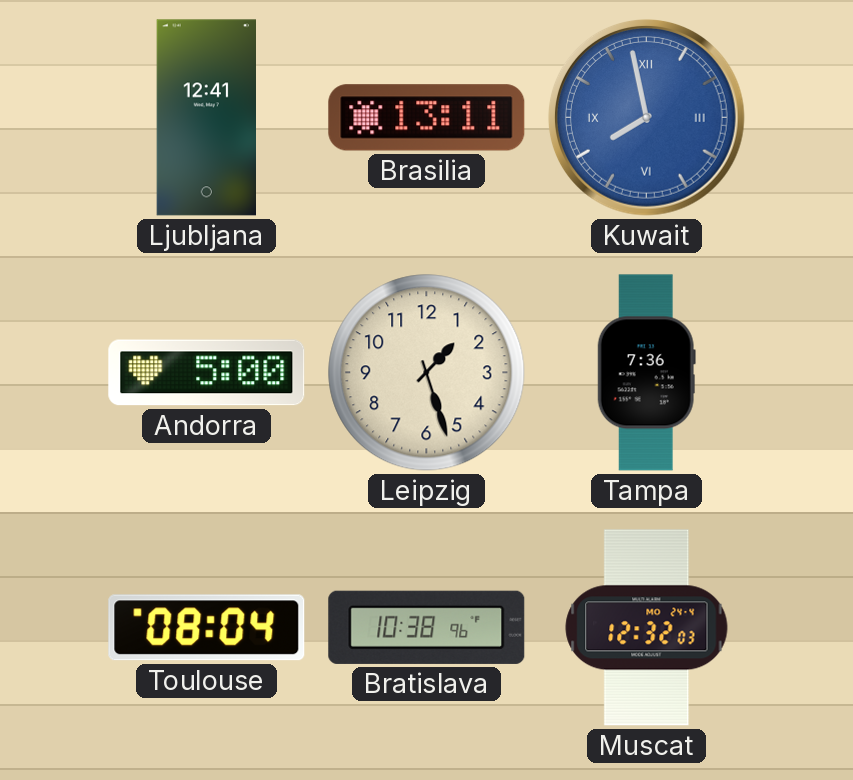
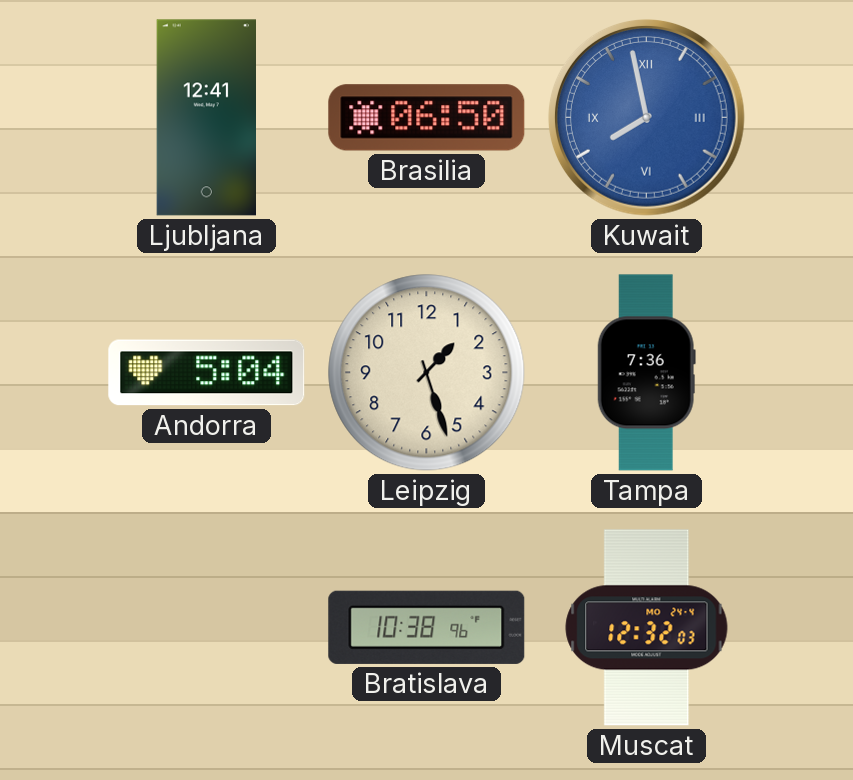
Brasilia: 13:11 -> 06:50 (427, 118)
Andorra: 5:00 -> 5:04 (207, 373)
Toulouse: 08:04 -> none (207, 628)
